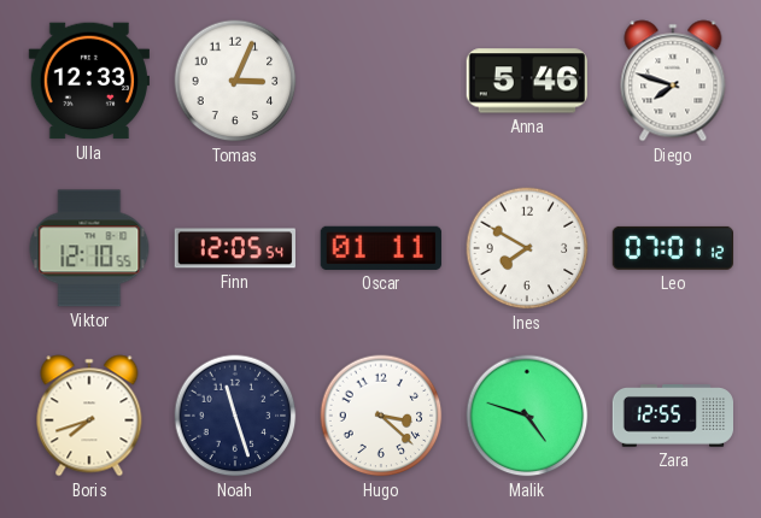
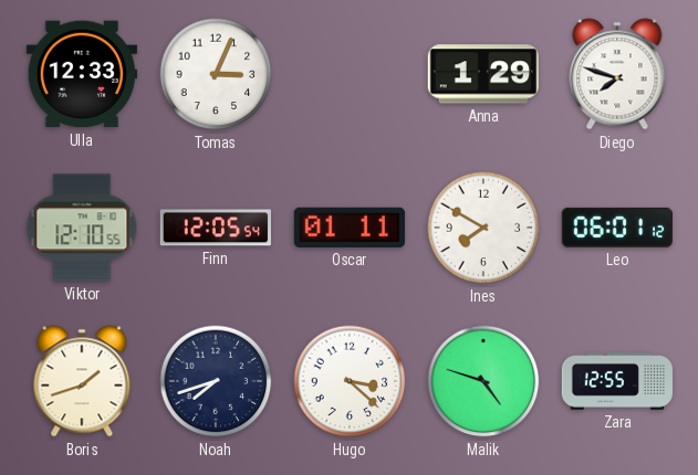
Anna: 5:46 -> 1:29 (483, 74)
Leo: 07:01 -> 06:01 (616, 228)
Boris: 7:42 -> 1:42 (82, 381)
Noah: 11:27 -> 7:42 (216, 381)
